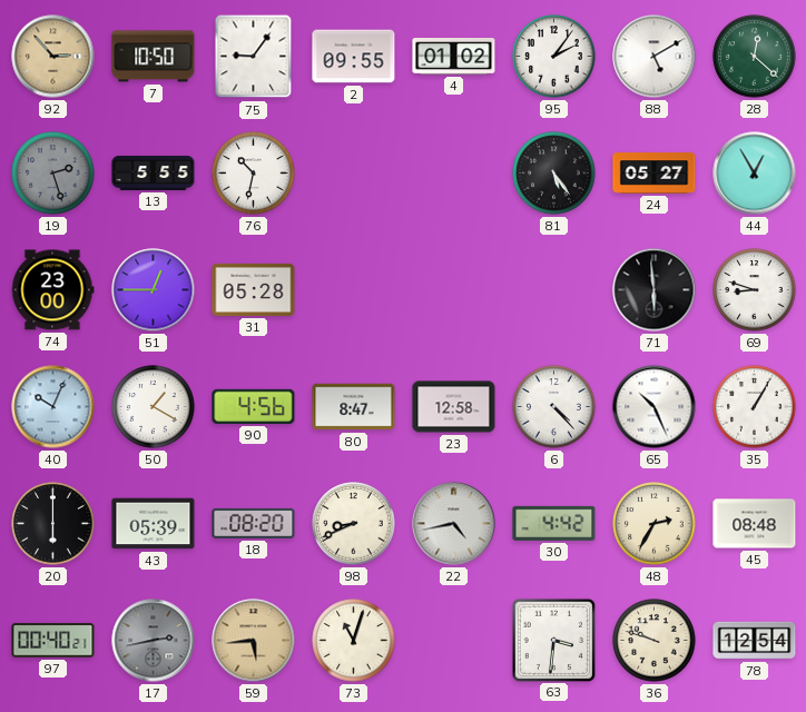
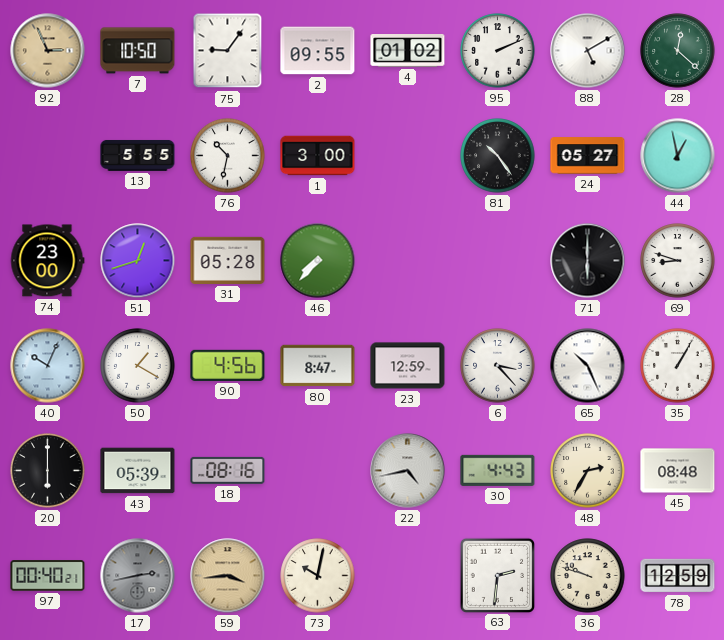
92: 2:53 -> 2:56 (48, 51)
95: 2:06 -> 2:11 (498, 51)
19: 2:27 -> none (53, 174)
1: none -> 3:00 (318, 156)
81: 5:24 -> 10:24 (498, 156)
44: 12:55 -> 12:58 (678, 156)
51: 12:45 -> 12:42 (138, 261)
46: none -> 7:37 (318, 261)
71: 5:59 -> 6:00 (588, 261)
23: 12:58 -> 12:59 (408, 366)
6: 4:23 -> 3:23 (498, 366)
18: 08:20 -> 08:16 (228, 470)
98: 8:41 -> none (354, 524)
30: 4:42 -> 4:43 (498, 470)
59: 5:44 -> 3:44 (228, 576)
73: 11:03 -> 10:02 (318, 576)
63: 3:31 -> 2:31 (497, 575)
78: 12:54 -> 12:59 (678, 576)
